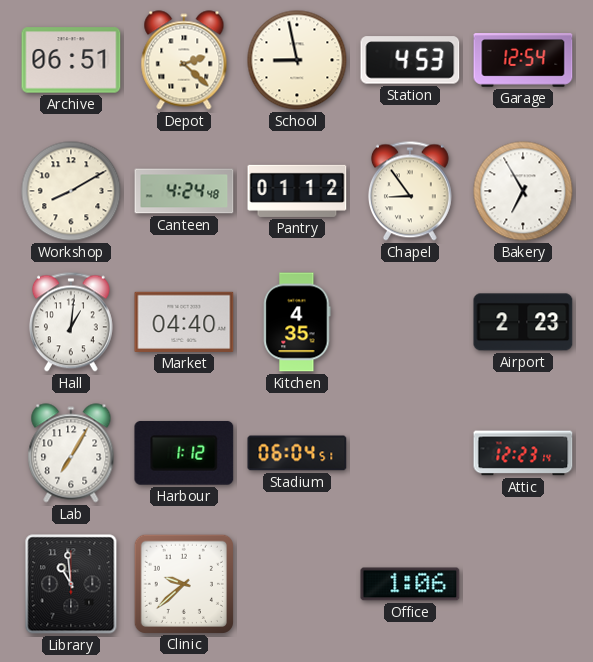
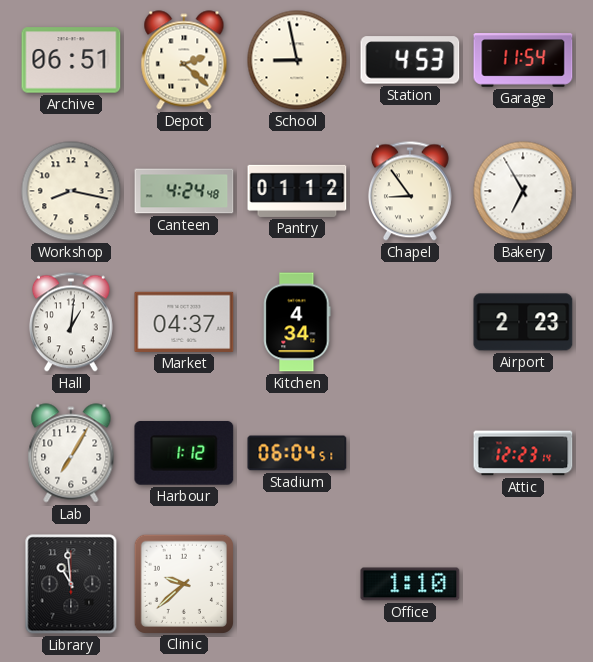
Garage: 12:54 -> 11:54 (523, 60)
Workshop: 8:10 -> 8:17 (71, 191)
Market: 04:40 -> 04:37 (184, 322)
Kitchen: 4:35 -> 4:34 (297, 322)
Office: 1:06 -> 1:10 (410, 584)
